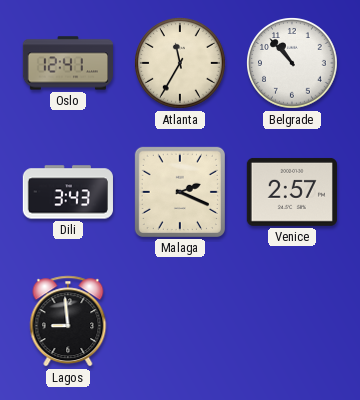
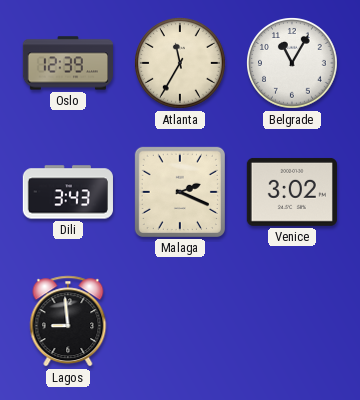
Oslo: 12:41 -> 12:39 (67, 63)
Belgrade: 10:53 -> 11:05 (293, 64)
Venice: 2:57 -> 3:02 (292, 192)
